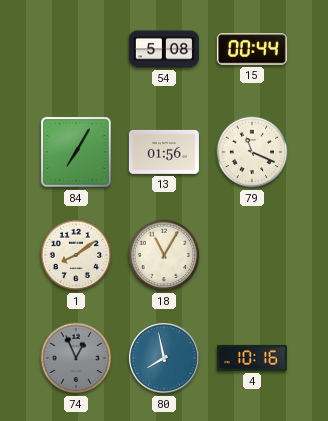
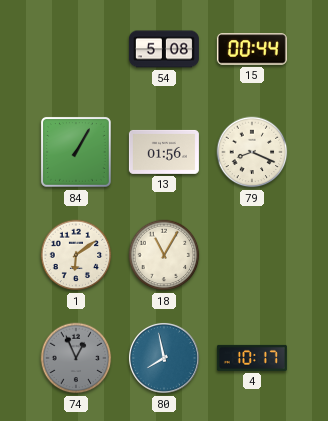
84: 7:05 -> 1:05 (76, 152)
79: 11:19 -> 8:19 (252, 152)
1: 8:09 -> 6:09 (76, 255)
4: 10:16 -> 10:17 (252, 358)
